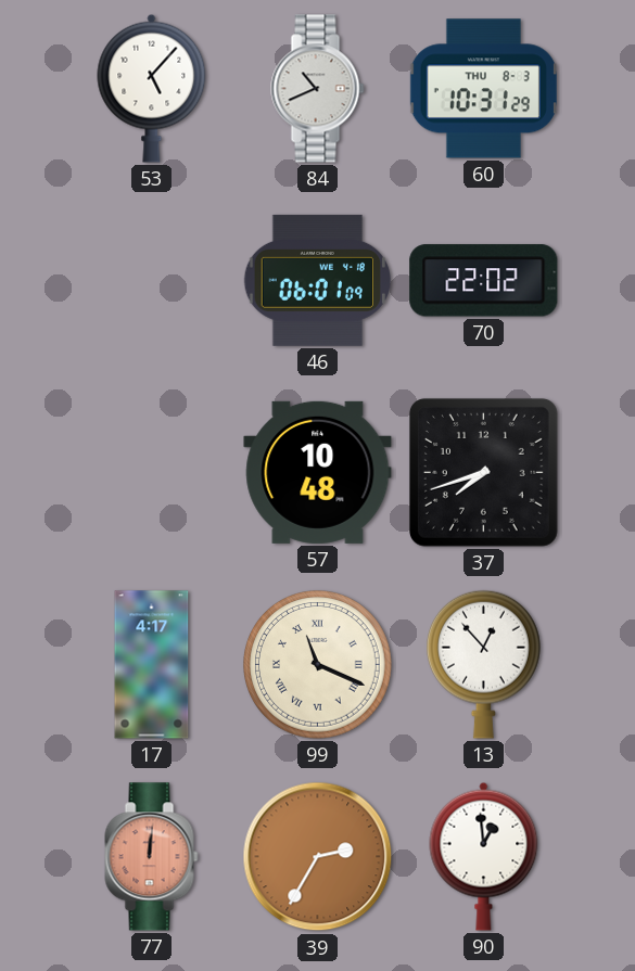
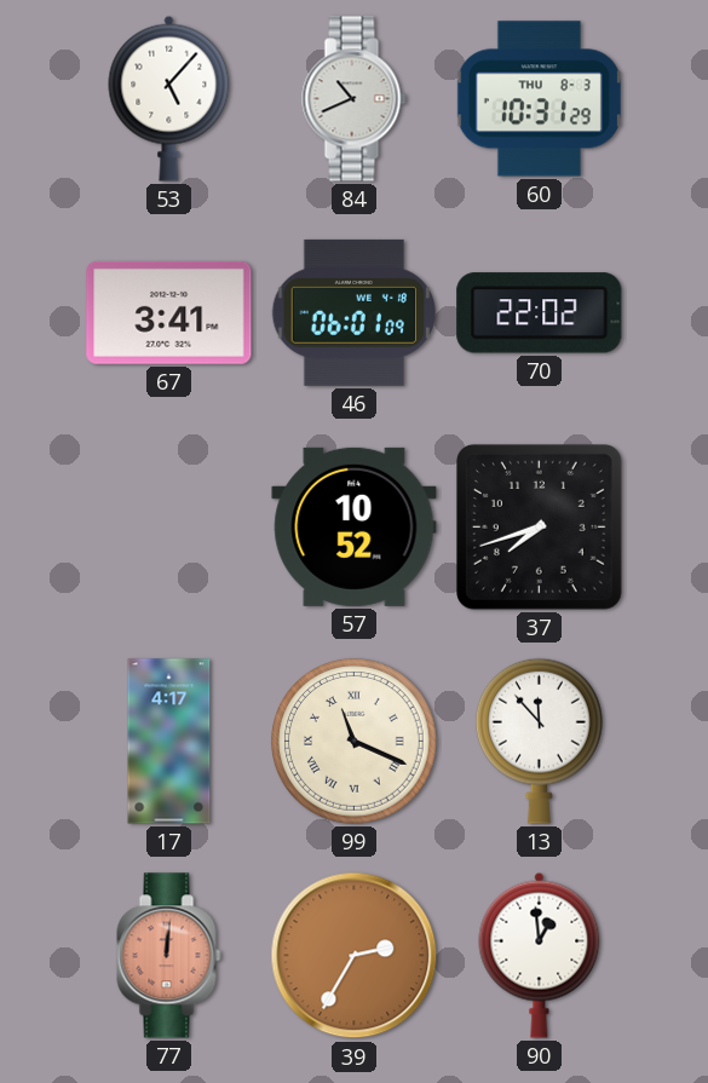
67: none -> 3:41 (169, 312)
57: 10:48 -> 10:52 (355, 526)
13: 12:53 -> 11:53 (539, 741)
